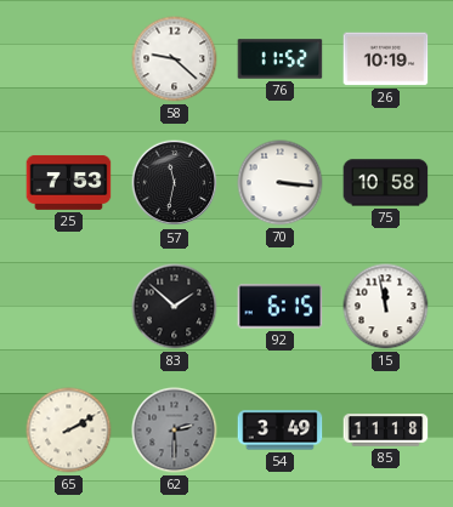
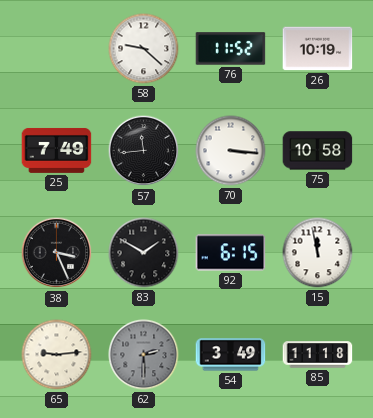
25: 7:53 -> 7:49 (57, 150)
57: 11:32 -> 11:44 (144, 151)
38: none -> 3:26 (57, 253)
83: 1:52 -> 1:50 (144, 253)
65: 2:10 -> 9:14 (57, 355)
